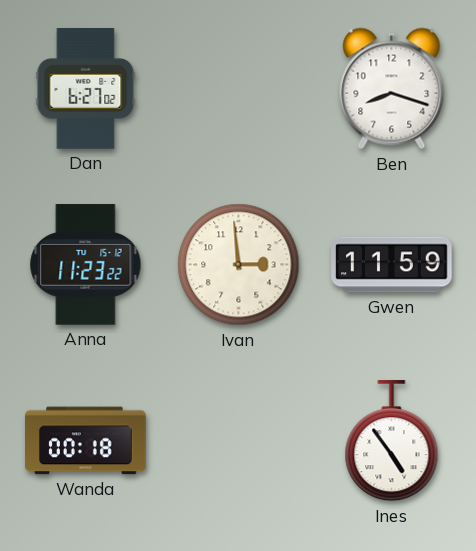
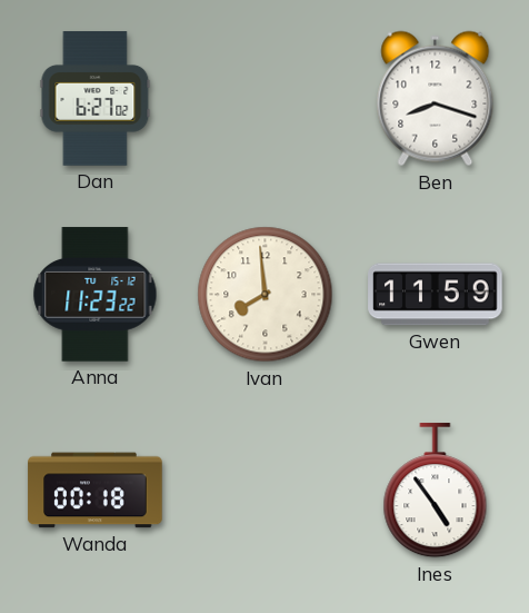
Ivan: 2:59 -> 7:59 (266, 295)
